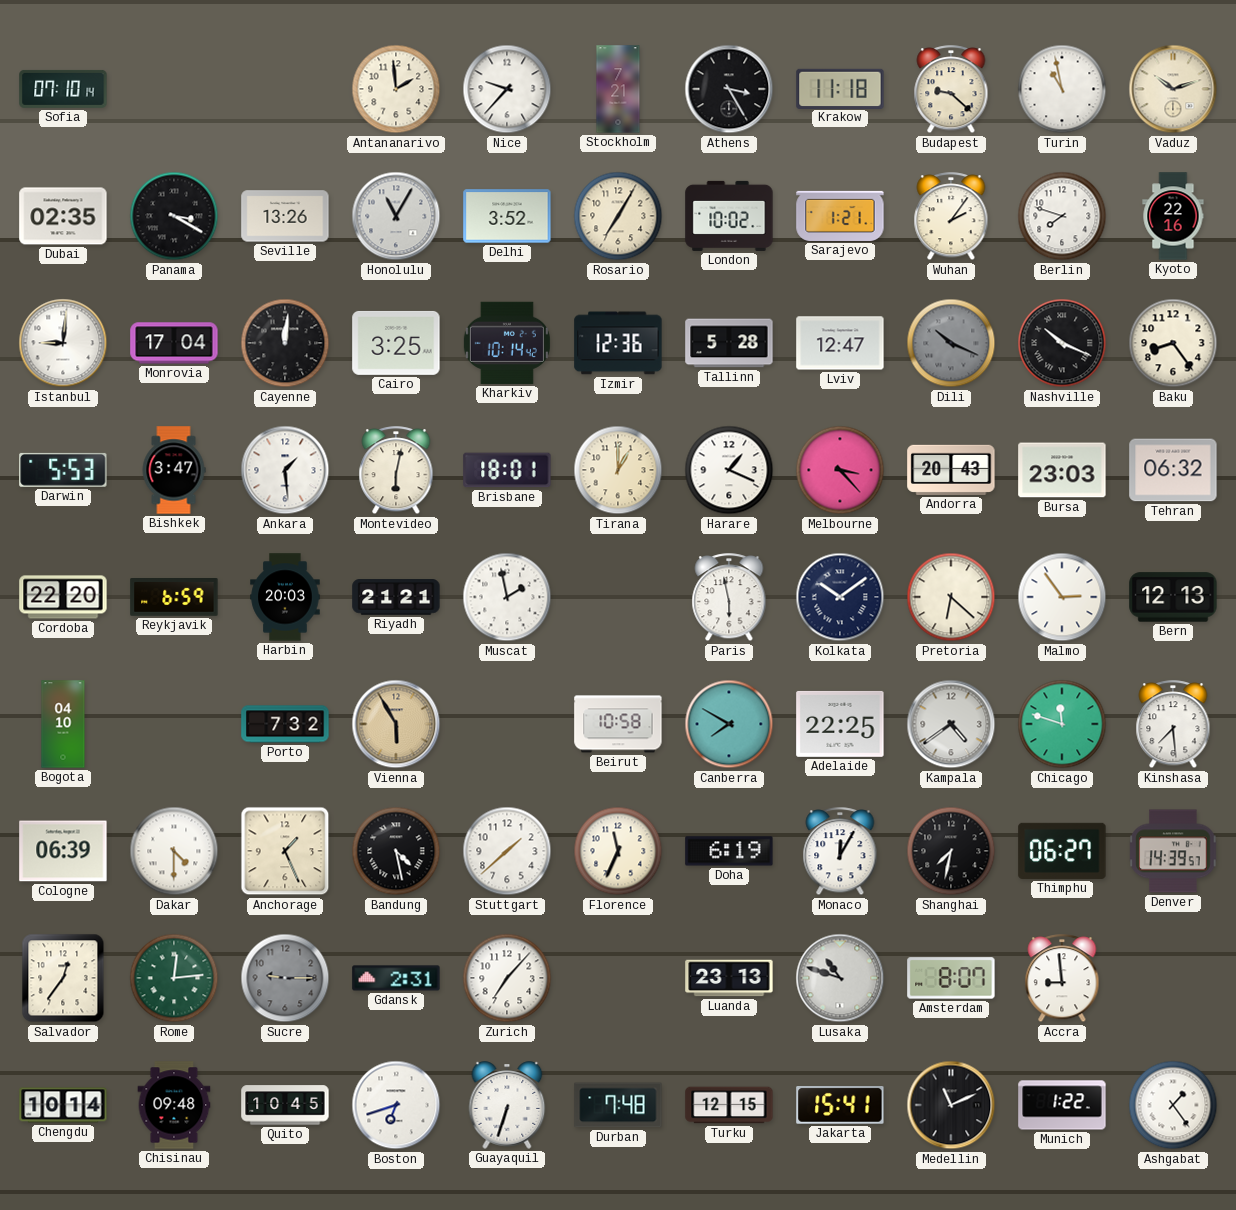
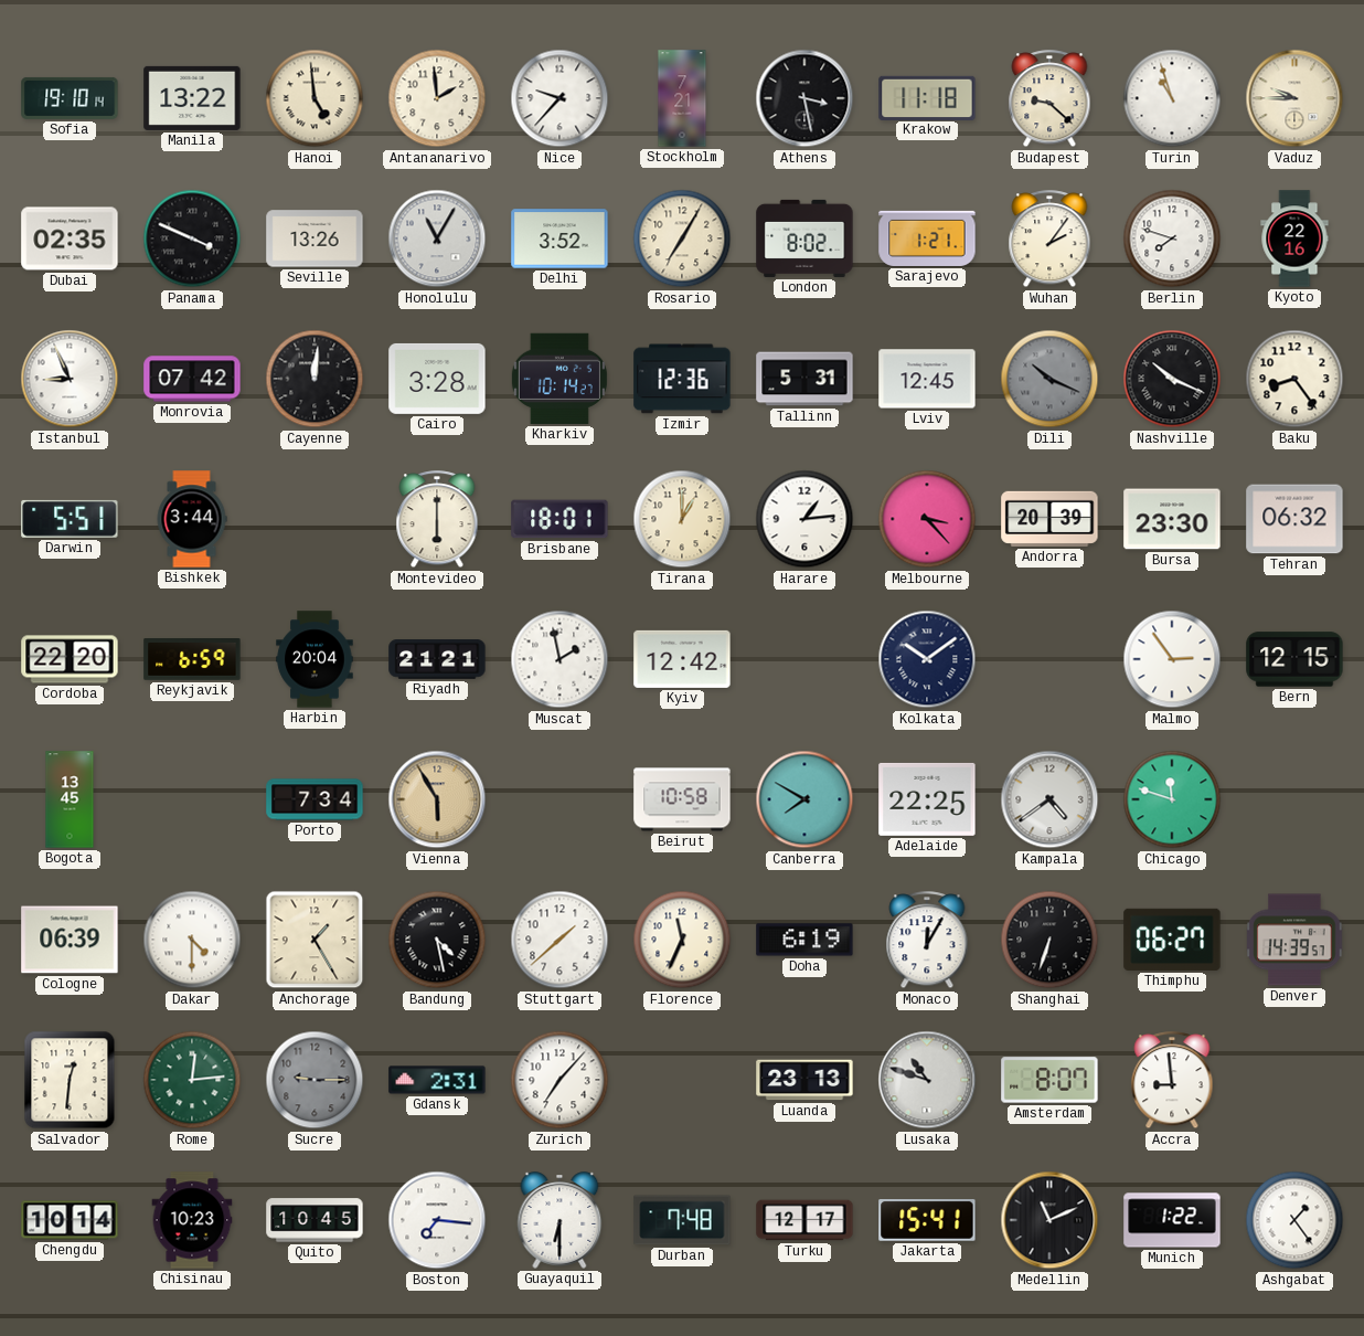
Sofia: 07:10 -> 19:10 (70, 98)
Manila: none -> 13:22 (192, 98)
Hanoi: none -> 4:59 (315, 98)
Athens: 3:25 -> 3:28 (804, 98)
Turin: 10:58 -> 10:57 (1172, 98)
Vaduz: 10:12 -> 9:45 (1294, 98)
Panama: 3:20 -> 3:49 (192, 238)
London: 10:02 -> 8:02 (804, 238)
Istanbul: 9:01 -> 8:56 (70, 379)
Monrovia: 17:04 -> 07:42 (192, 379)
Cairo: 3:25 -> 3:28 (437, 379)
Kharkiv: 10:14:42 -> 10:14:27 (560, 379)
Tallinn: 5:28 -> 5:31 (804, 379)
Lviv: 12:47 -> 12:45 (927, 379)
Darwin: 5:53 -> 5:51 (70, 519)
Bishkek: 3:47 -> 3:44 (192, 519)
Ankara: 1:29 -> none (285, 470)
Montevideo: 6:02 -> 6:00 (437, 520)
Harare: 1:19 -> 1:14 (804, 519)
Andorra: 20:43 -> 20:39 (1049, 519)
Bursa: 23:03 -> 23:30 (1172, 519)
Harbin: 20:03 -> 20:04 (315, 659)
Kyiv: none -> 12:42 (682, 659)
Paris: 5:58 -> none (729, 598)
Pretoria: 6:22 -> none (951, 597)
Bern: 12:13 -> 12:15 (1294, 659)
Bogota: 04:10 -> 13:45 (70, 799)
Porto: 7:32 -> 7:34 (315, 799)
Kinshasa: 7:29 -> none (1173, 725)
Anchorage: 1:26 -> 1:25 (315, 940)
Shanghai: 7:32 -> 6:33 (1049, 940)
Salvador: 12:36 -> 12:31 (70, 1080)
Chisinau: 09:48 -> 10:23 (192, 1220)
Boston: 6:42 -> 7:16 (437, 1220)
Guayaquil: 6:33 -> 6:30 (560, 1220)
Turku: 12:15 -> 12:17 (804, 1220)
